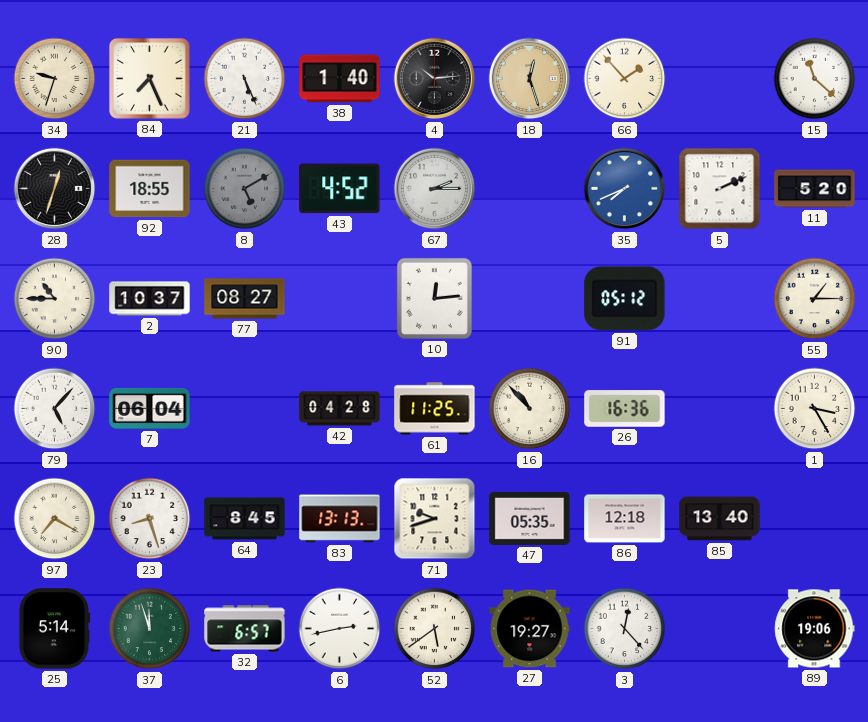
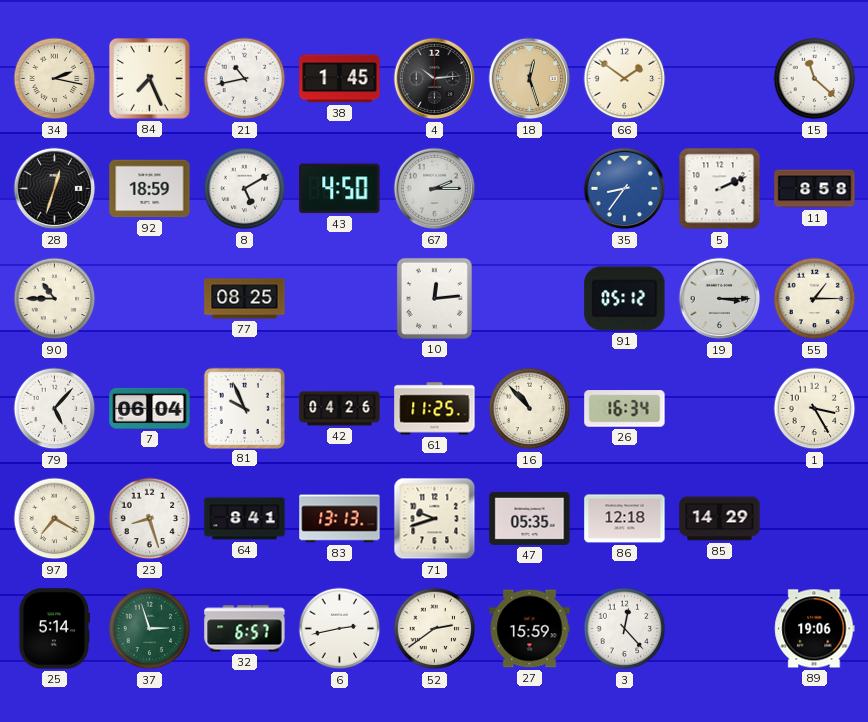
34: 9:33 -> 2:17 (55, 79)
21: 5:26 -> 10:43 (245, 79)
38: 1:40 -> 1:45 (340, 79)
66: 1:53 -> 1:51 (625, 79)
92: 18:55 -> 18:59 (150, 189)
8 dial: grey -> white (245, 189)
43: 4:52 -> 4:50 (340, 189)
35: 7:41 -> 8:36 (625, 189)
11: 5:20 -> 8:58 (815, 189)
2: 10:37 -> none (150, 299)
77: 08:27 -> 08:25 (245, 299)
19: none -> 3:15 (720, 299)
81: none -> 9:56 (244, 408)
42: 04:28 -> 04:26 (340, 409)
26: 16:36 -> 16:34 (625, 409)
64: 8:45 -> 8:41 (245, 519)
85: 13:40 -> 14:29 (720, 519)
37: 11:57 -> 2:57 (150, 629)
52: 5:39 -> 2:39 (435, 629)
27: 19:27 -> 15:59 (530, 629)
